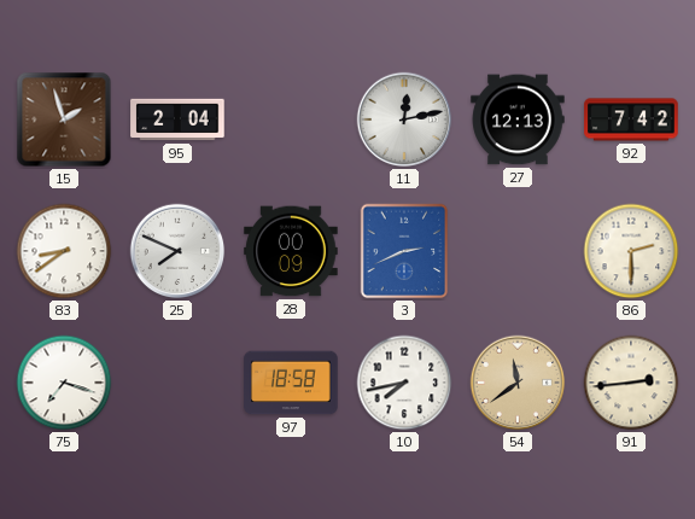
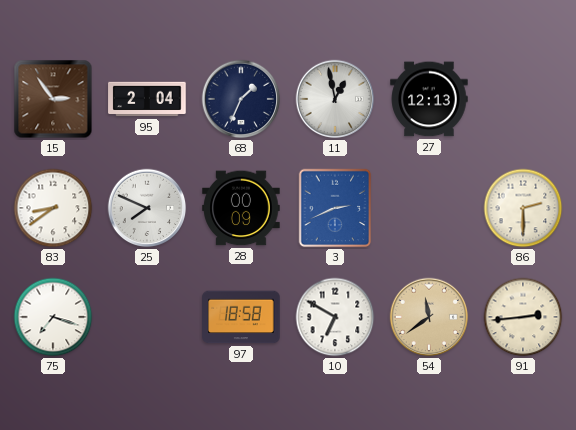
15: 1:57 -> 2:54 (53, 99)
68: none -> 1:34 (241, 99)
11: 12:13 -> 12:58 (335, 99)
92: 7:42 -> none (631, 119)
10: 7:43 -> 6:50 (335, 317)
